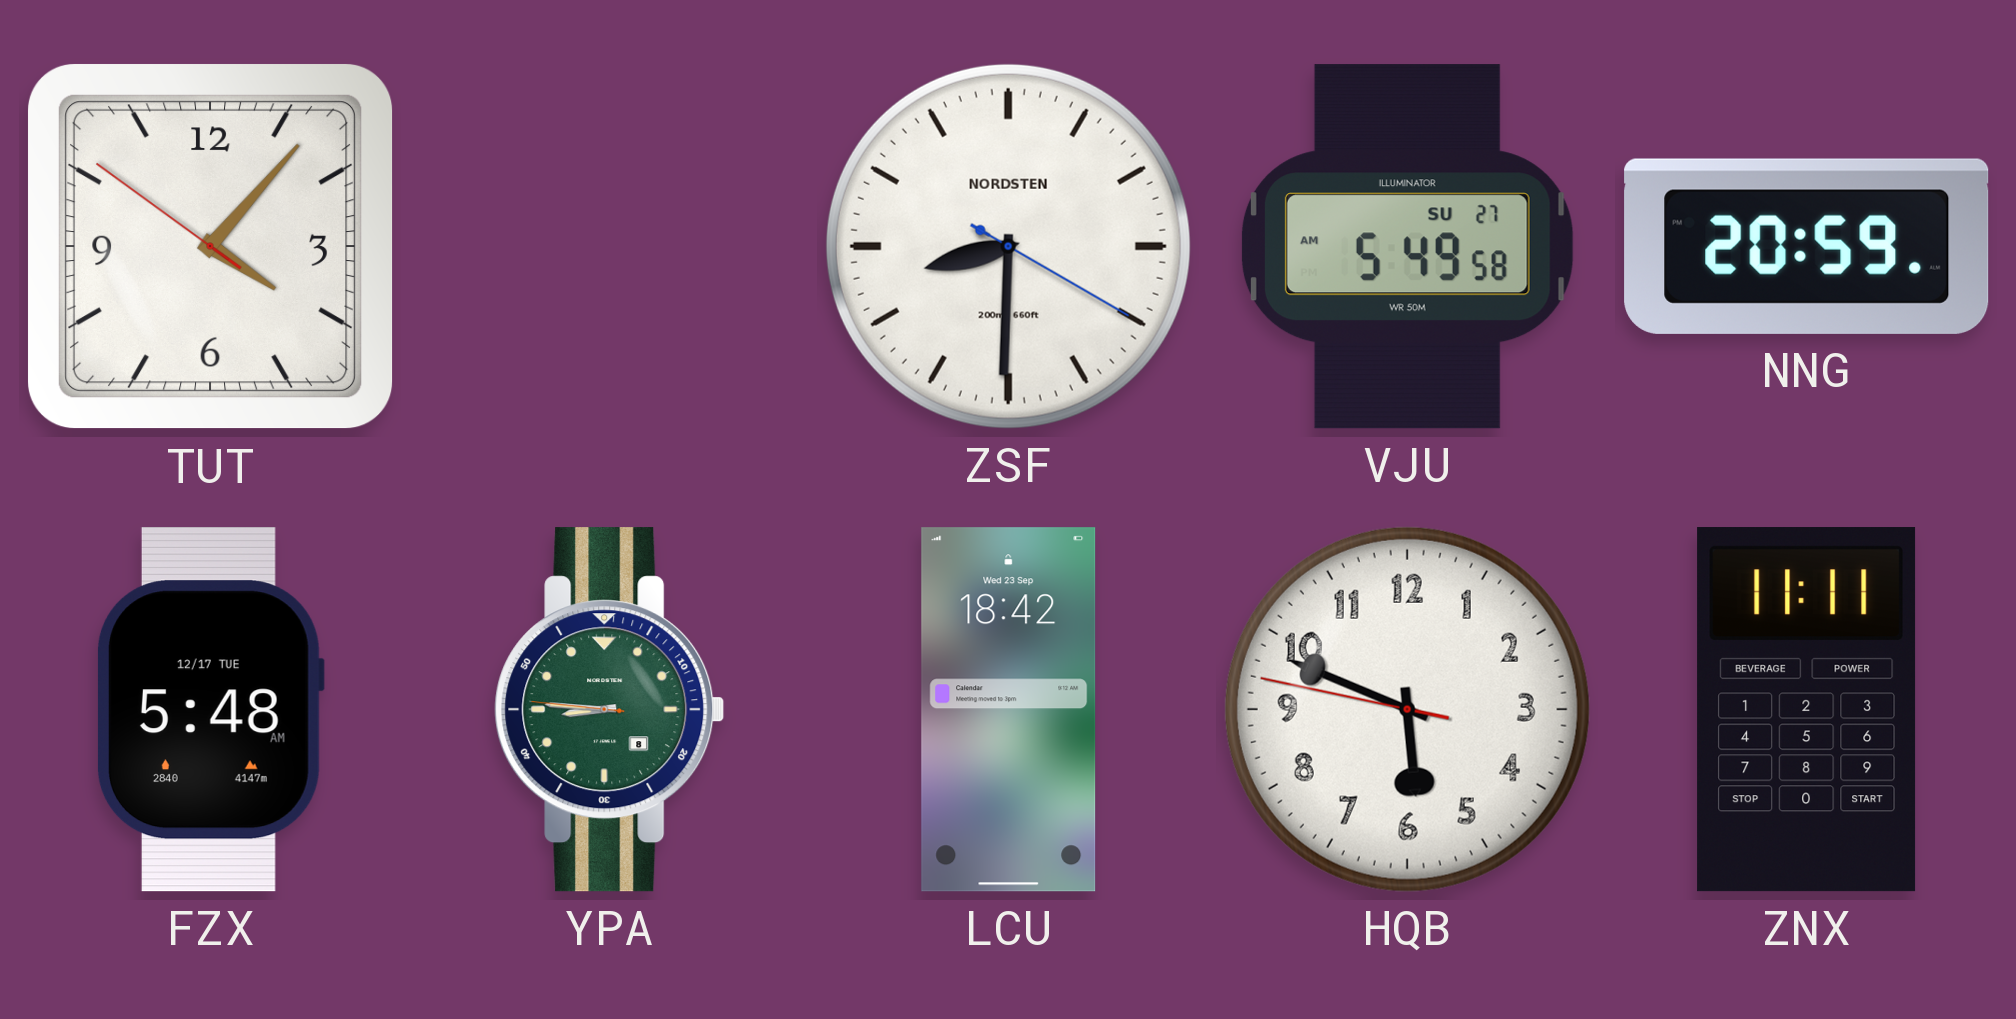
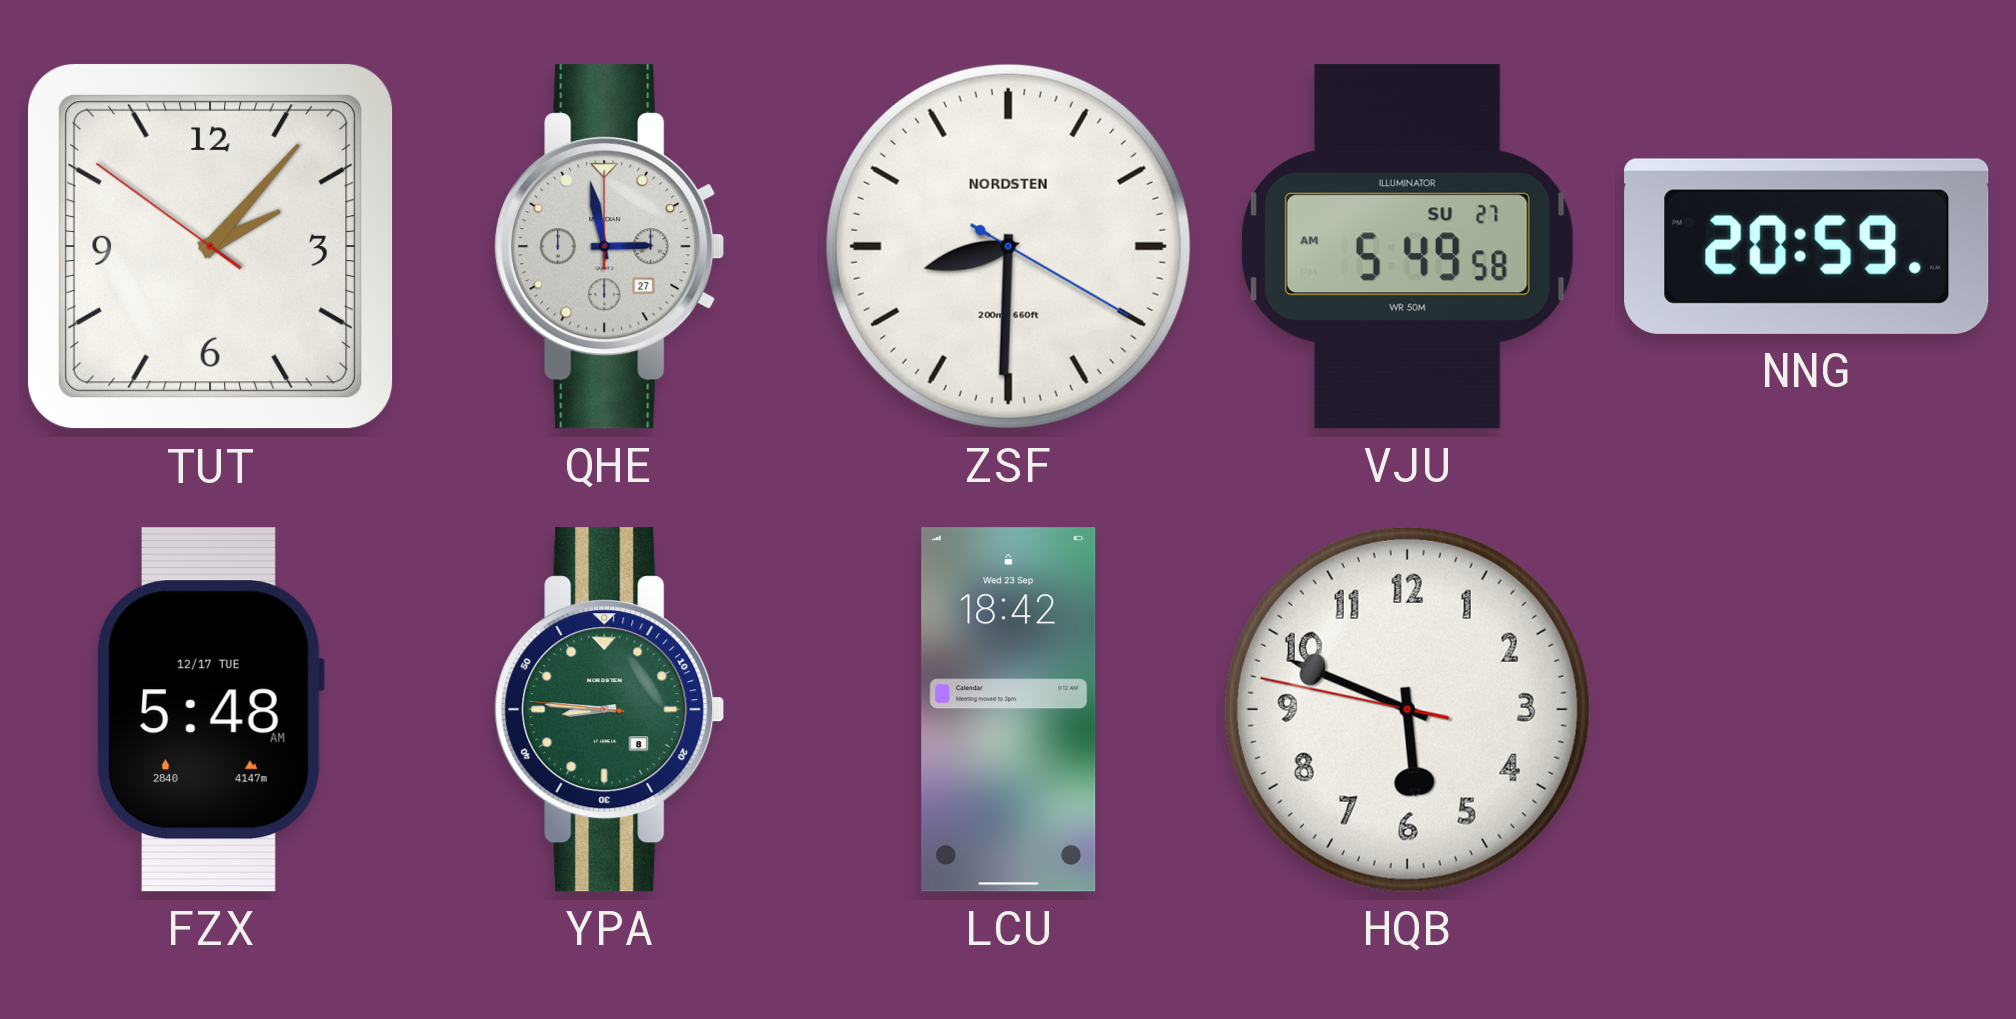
TUT: 4:06 -> 2:06 (211, 247)
QHE: none -> 2:58 (610, 247)
ZNX: 11:11 -> none (1807, 710)
